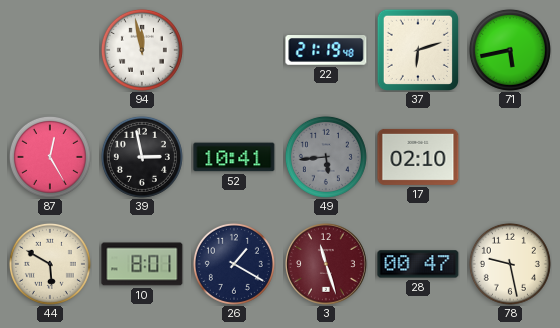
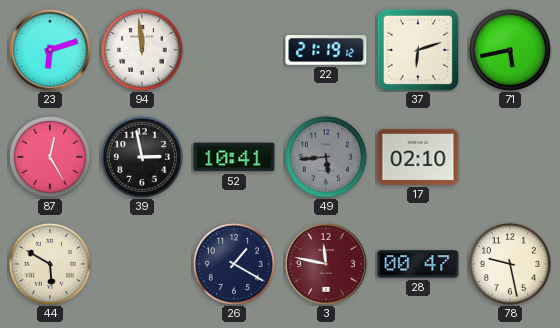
23: none -> 6:12 (51, 51)
94: 11:58 -> 11:59 (142, 50)
22: 21:19:48 -> 21:19:12 (326, 51)
10: 8:01 -> none (142, 264)
3: 11:27 -> 11:47 (327, 265)
